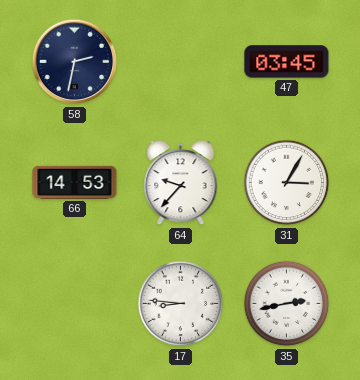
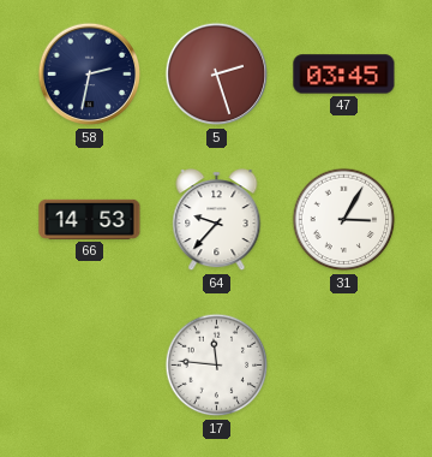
5: none -> 2:27 (217, 75)
17: 8:46 -> 11:46 (217, 366)
35: 2:43 -> none (287, 304)
